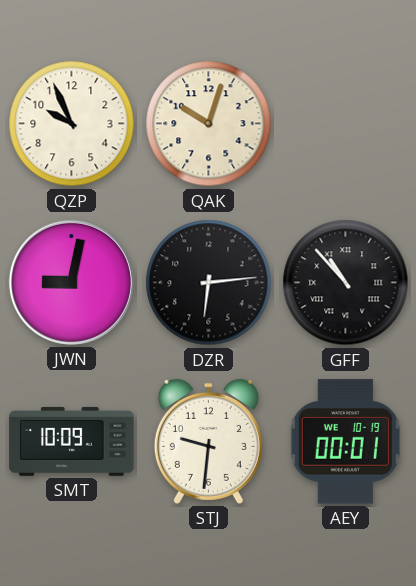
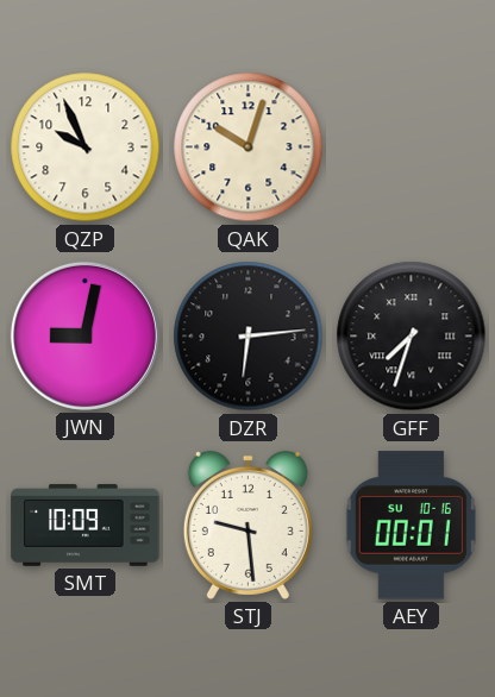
GFF: 10:53 -> 7:33 (412, 337)
STJ: 9:31 -> 9:29 (248, 525)
AEY date: WE 10-19 -> SU 10-16 (411, 526)
